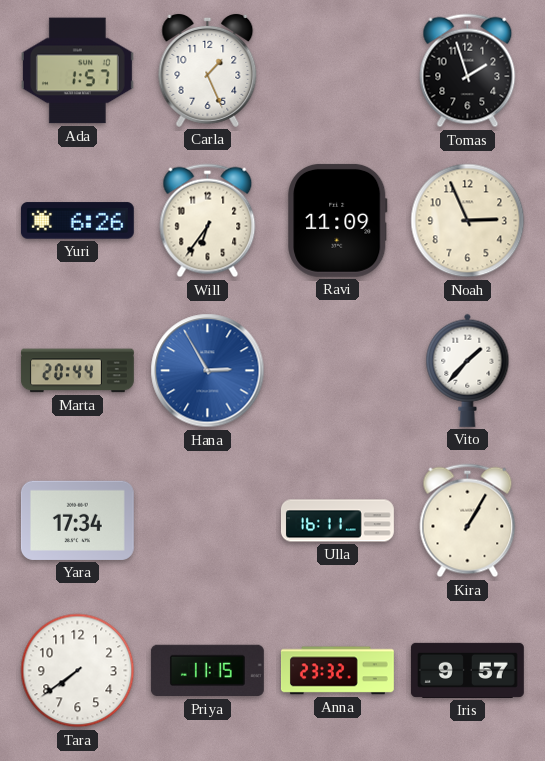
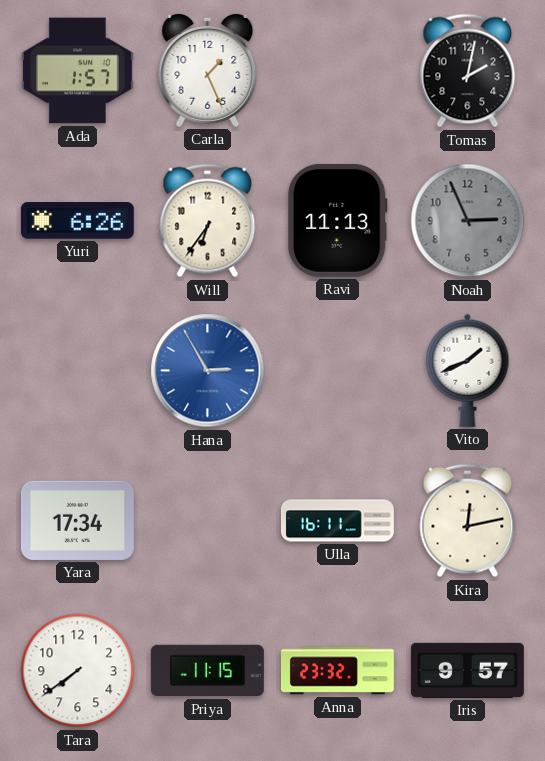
Tomas: 1:57 -> 2:02 (468, 71)
Ravi: 11:09 -> 11:13 (338, 220)
Noah dial: cream -> grey (468, 221)
Marta: 20:44 -> none (77, 371)
Vito: 1:37 -> 1:41 (468, 370)
Kira: 1:05 -> 12:13 (468, 521)
